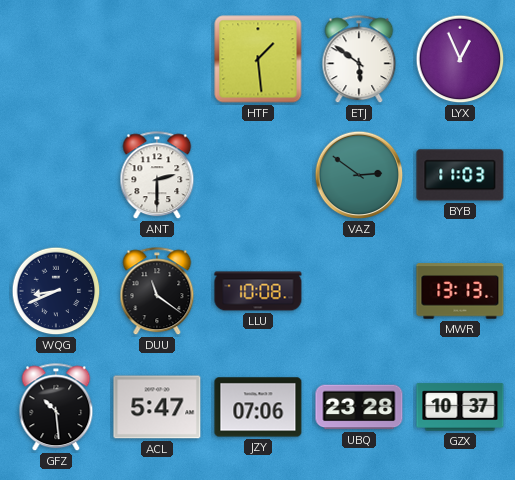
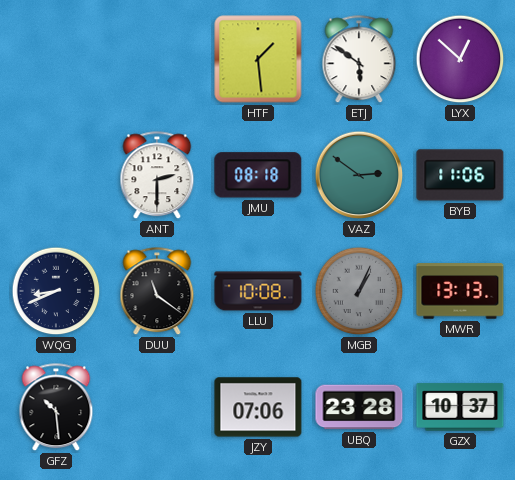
LYX: 12:56 -> 12:52 (460, 59)
JMU: none -> 08:18 (258, 175)
BYB: 11:03 -> 11:06 (460, 175)
MGB: none -> 1:04 (359, 291)
ACL: 5:47 -> none (157, 407)
